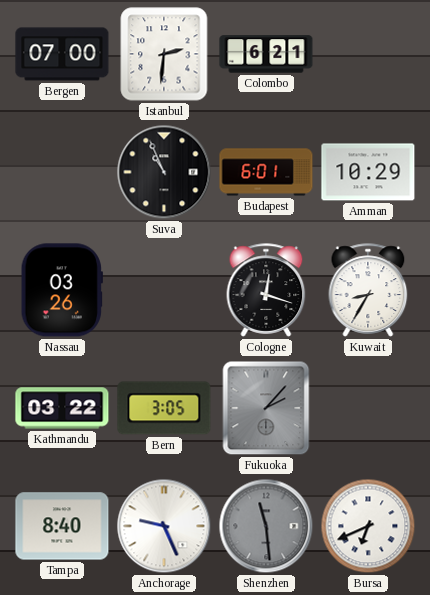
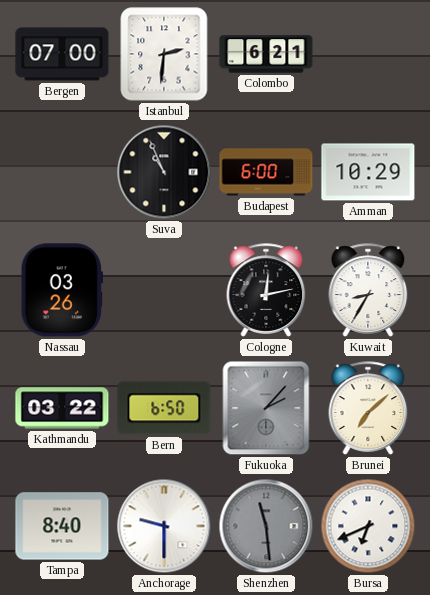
Budapest: 6:01 -> 6:00 (266, 172)
Cologne: 12:18 -> 12:13 (266, 290)
Bern: 3:05 -> 6:50 (164, 408)
Brunei: none -> 7:08 (368, 408)
Anchorage: 9:26 -> 9:30 (164, 526)
